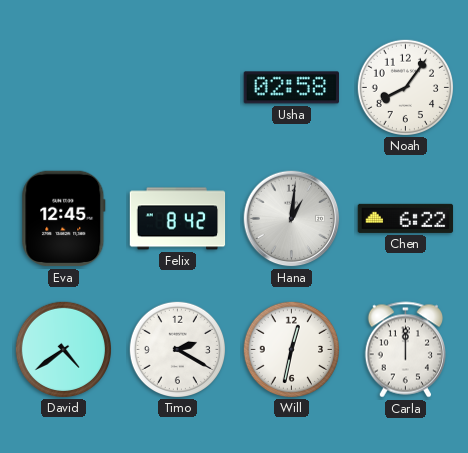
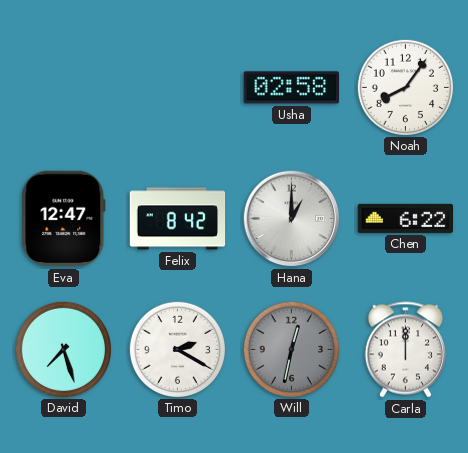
Eva: 12:45 -> 12:47 (64, 219)
Hana: 1:01 -> 1:00 (292, 219)
David: 4:39 -> 7:27 (63, 349)
Will dial: white -> grey (291, 349)
